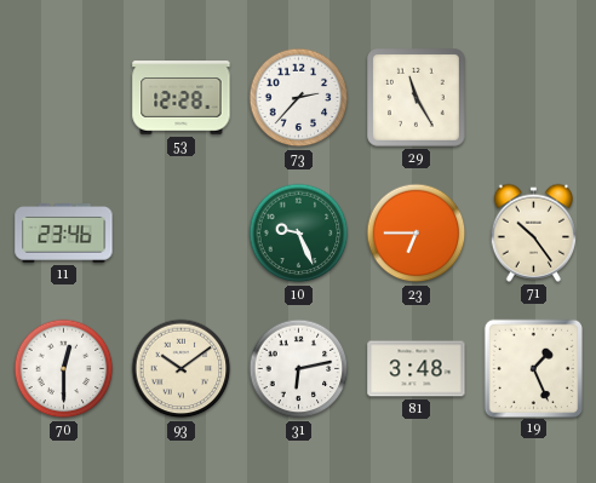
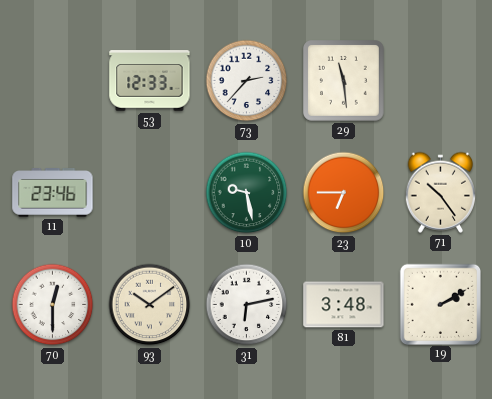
53: 12:28 -> 12:33 (150, 81)
29: 11:25 -> 11:29 (344, 81)
10: 9:26 -> 9:28 (247, 193)
19: 1:26 -> 2:10 (440, 304)
